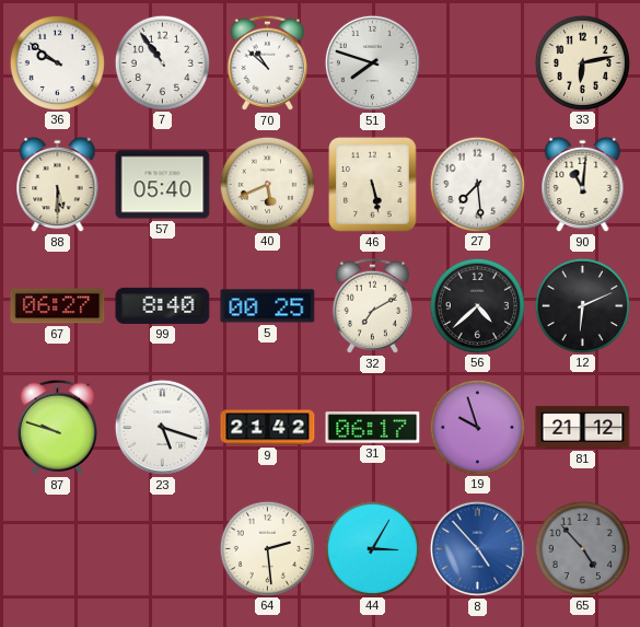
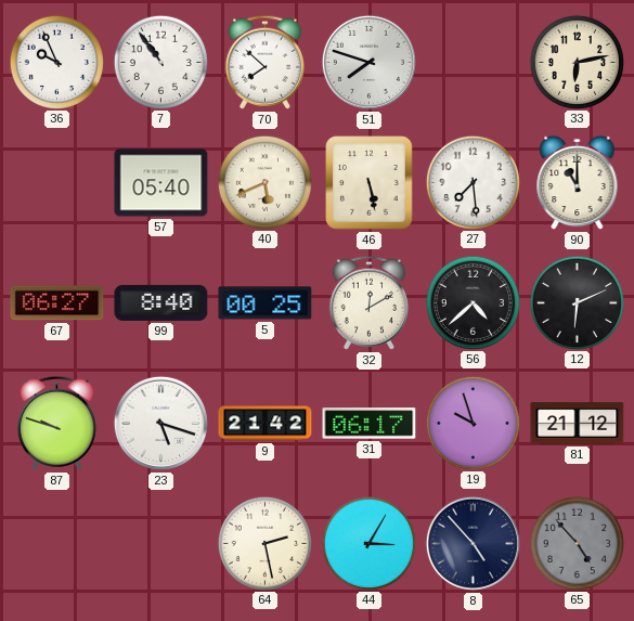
36: 9:51 -> 9:56 (56, 62)
70: 10:52 -> 7:52 (264, 62)
88: 5:30 -> none (58, 185)
90: 11:01 -> 11:00 (578, 183)
32: 7:10 -> 12:10 (368, 302)
64: 2:29 -> 2:28 (264, 543)
8 dial: blue -> navy (473, 543)
